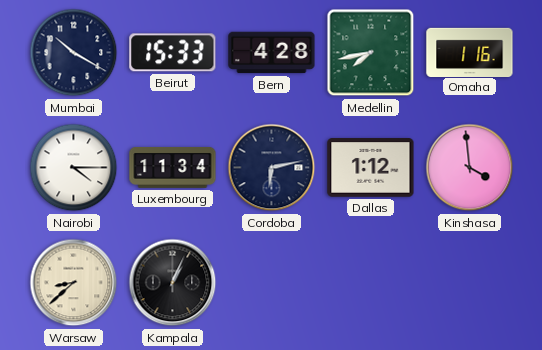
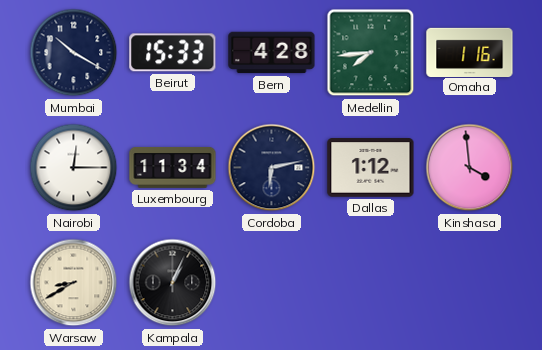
Medellin: 7:43 -> 7:44 (371, 53)
Nairobi: 4:15 -> 12:15 (74, 168)
Warsaw: 8:38 -> 8:40 (74, 283)
